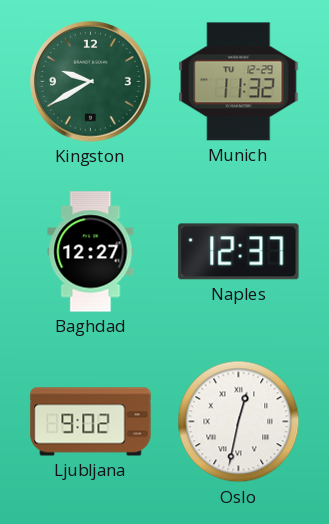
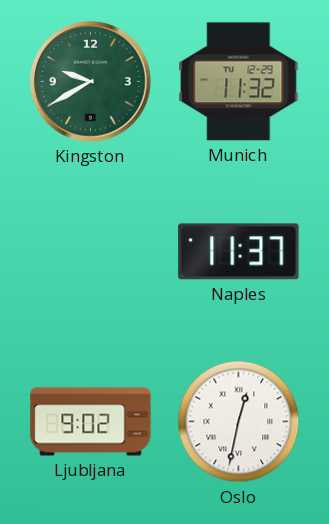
Baghdad: 12:27 -> none (91, 252)
Naples: 12:37 -> 11:37 (239, 252)
